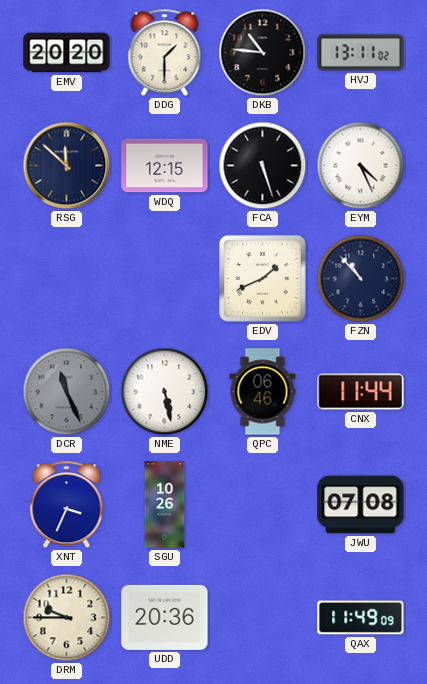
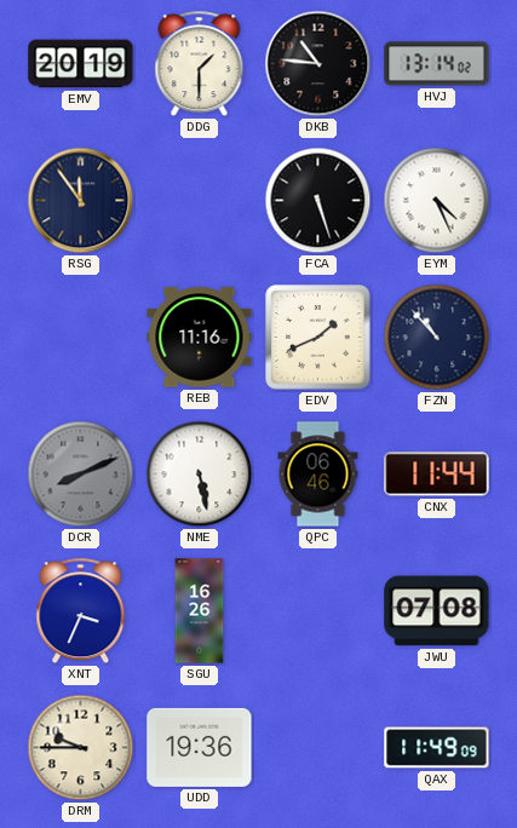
EMV: 20:20 -> 20:19 (81, 64)
HVJ: 13:11 -> 13:14 (437, 64)
RSG: 11:52 -> 11:54 (81, 201)
WDQ: 12:15 -> none (165, 166)
REB: none -> 11:16 (200, 338)
DCR: 11:26 -> 8:11 (81, 475)
SGU: 10:26 -> 16:26 (200, 611)
UDD: 20:36 -> 19:36 (200, 747)
